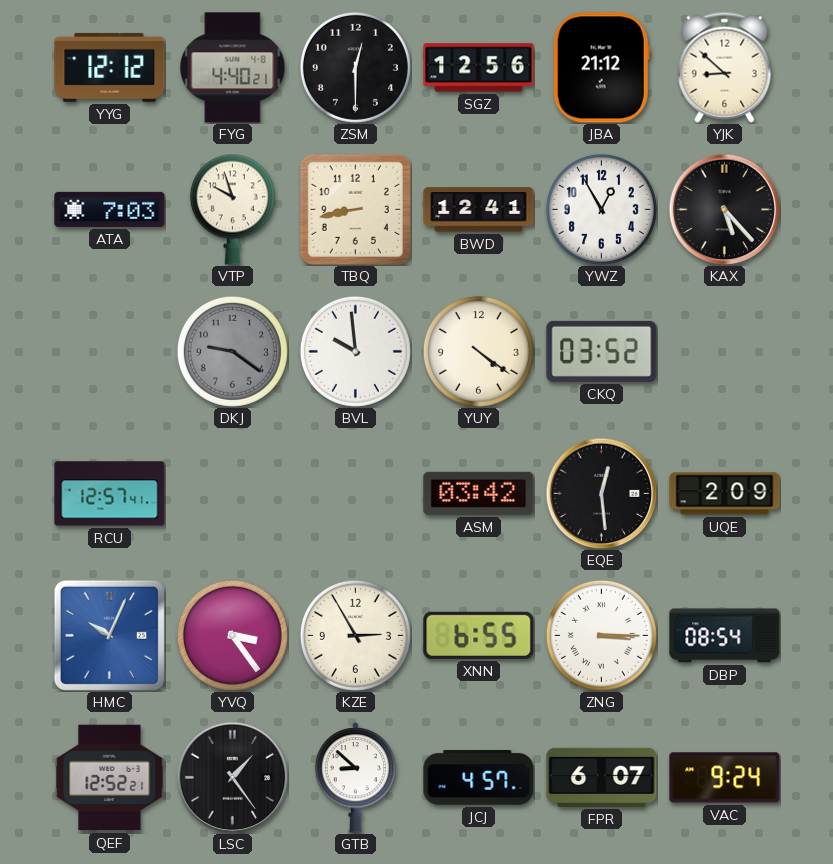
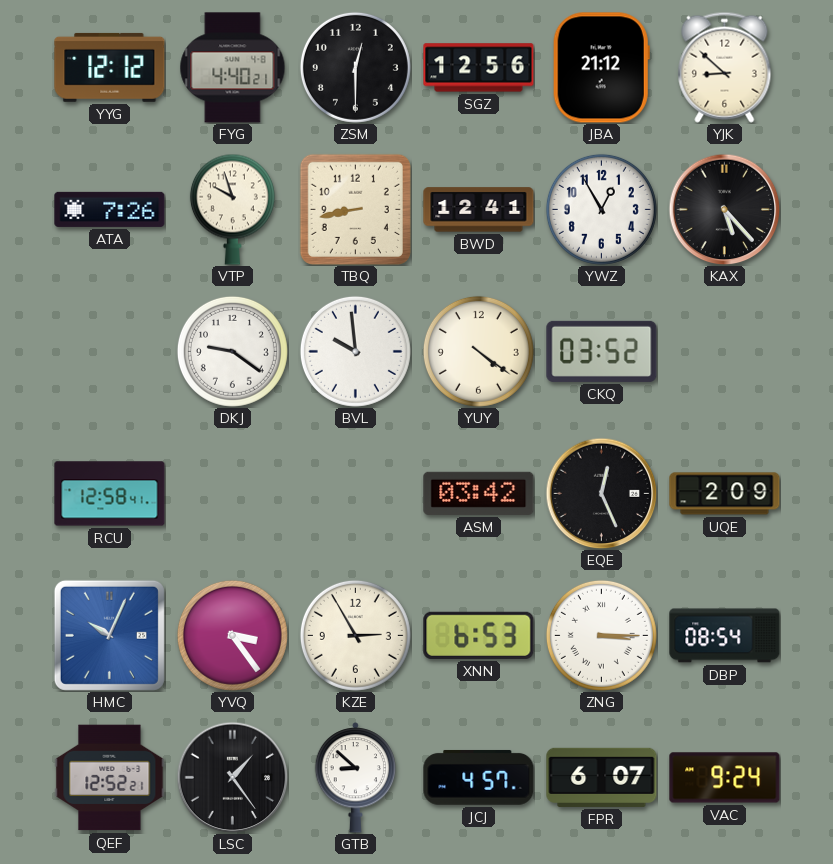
ATA: 7:03 -> 7:26 (110, 209)
DKJ dial: grey -> white (232, 351)
RCU: 12:57 -> 12:58 (110, 494)
EQE: 12:29 -> 12:26 (601, 493)
XNN: 6:55 -> 6:53 (479, 635)
